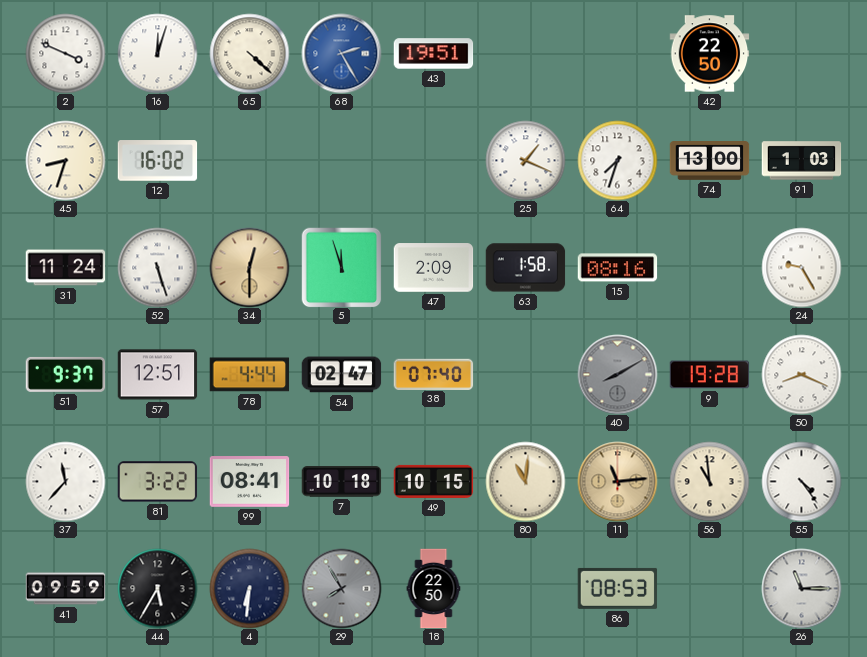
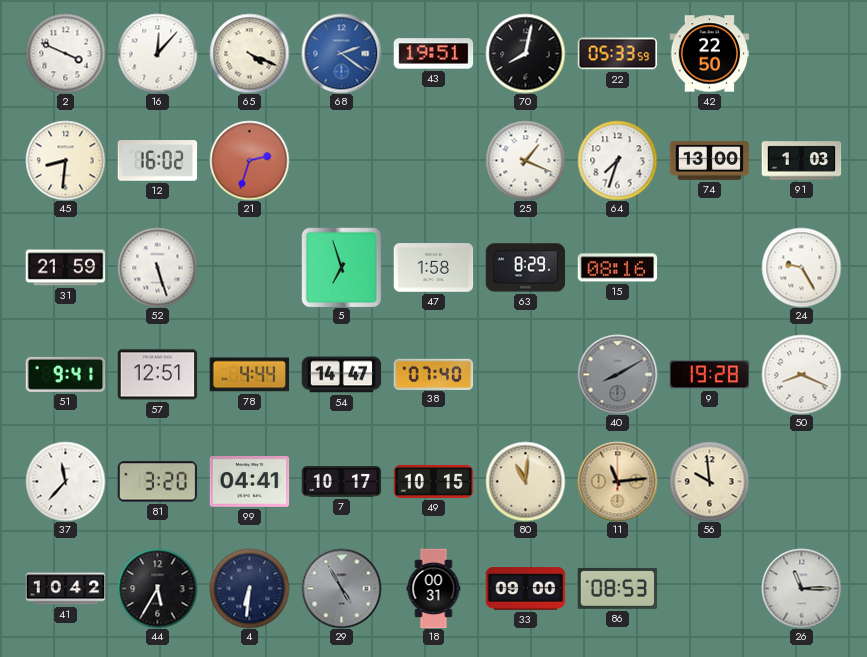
16: 12:03 -> 12:07 (157, 53)
65: 4:22 -> 4:19 (249, 53)
68: 2:25 -> 2:21 (341, 53)
70: none -> 8:02 (525, 53)
22: none -> 05:33 (617, 54)
45: 8:33 -> 8:31 (65, 160)
21: none -> 2:33 (249, 160)
31: 11:24 -> 21:59 (65, 268)
34: 12:30 -> none (249, 267)
5: 11:57 -> 6:57 (341, 267)
47: 2:09 -> 1:58 (433, 268)
63: 1:58 -> 8:29 (525, 268)
51: 9:37 -> 9:41 (65, 374)
54: 02:47 -> 14:47 (341, 375)
81: 3:22 -> 3:20 (157, 482)
99: 08:41 -> 04:41 (249, 482)
7: 10:18 -> 10:17 (341, 482)
56: 10:59 -> 9:59 (709, 481)
55: 4:24 -> none (801, 481)
41: 09:59 -> 10:42 (65, 589)
29: 7:55 -> 4:55 (341, 588)
18: 22:50 -> 00:31 (434, 588)
33: none -> 09:00 (525, 589)
